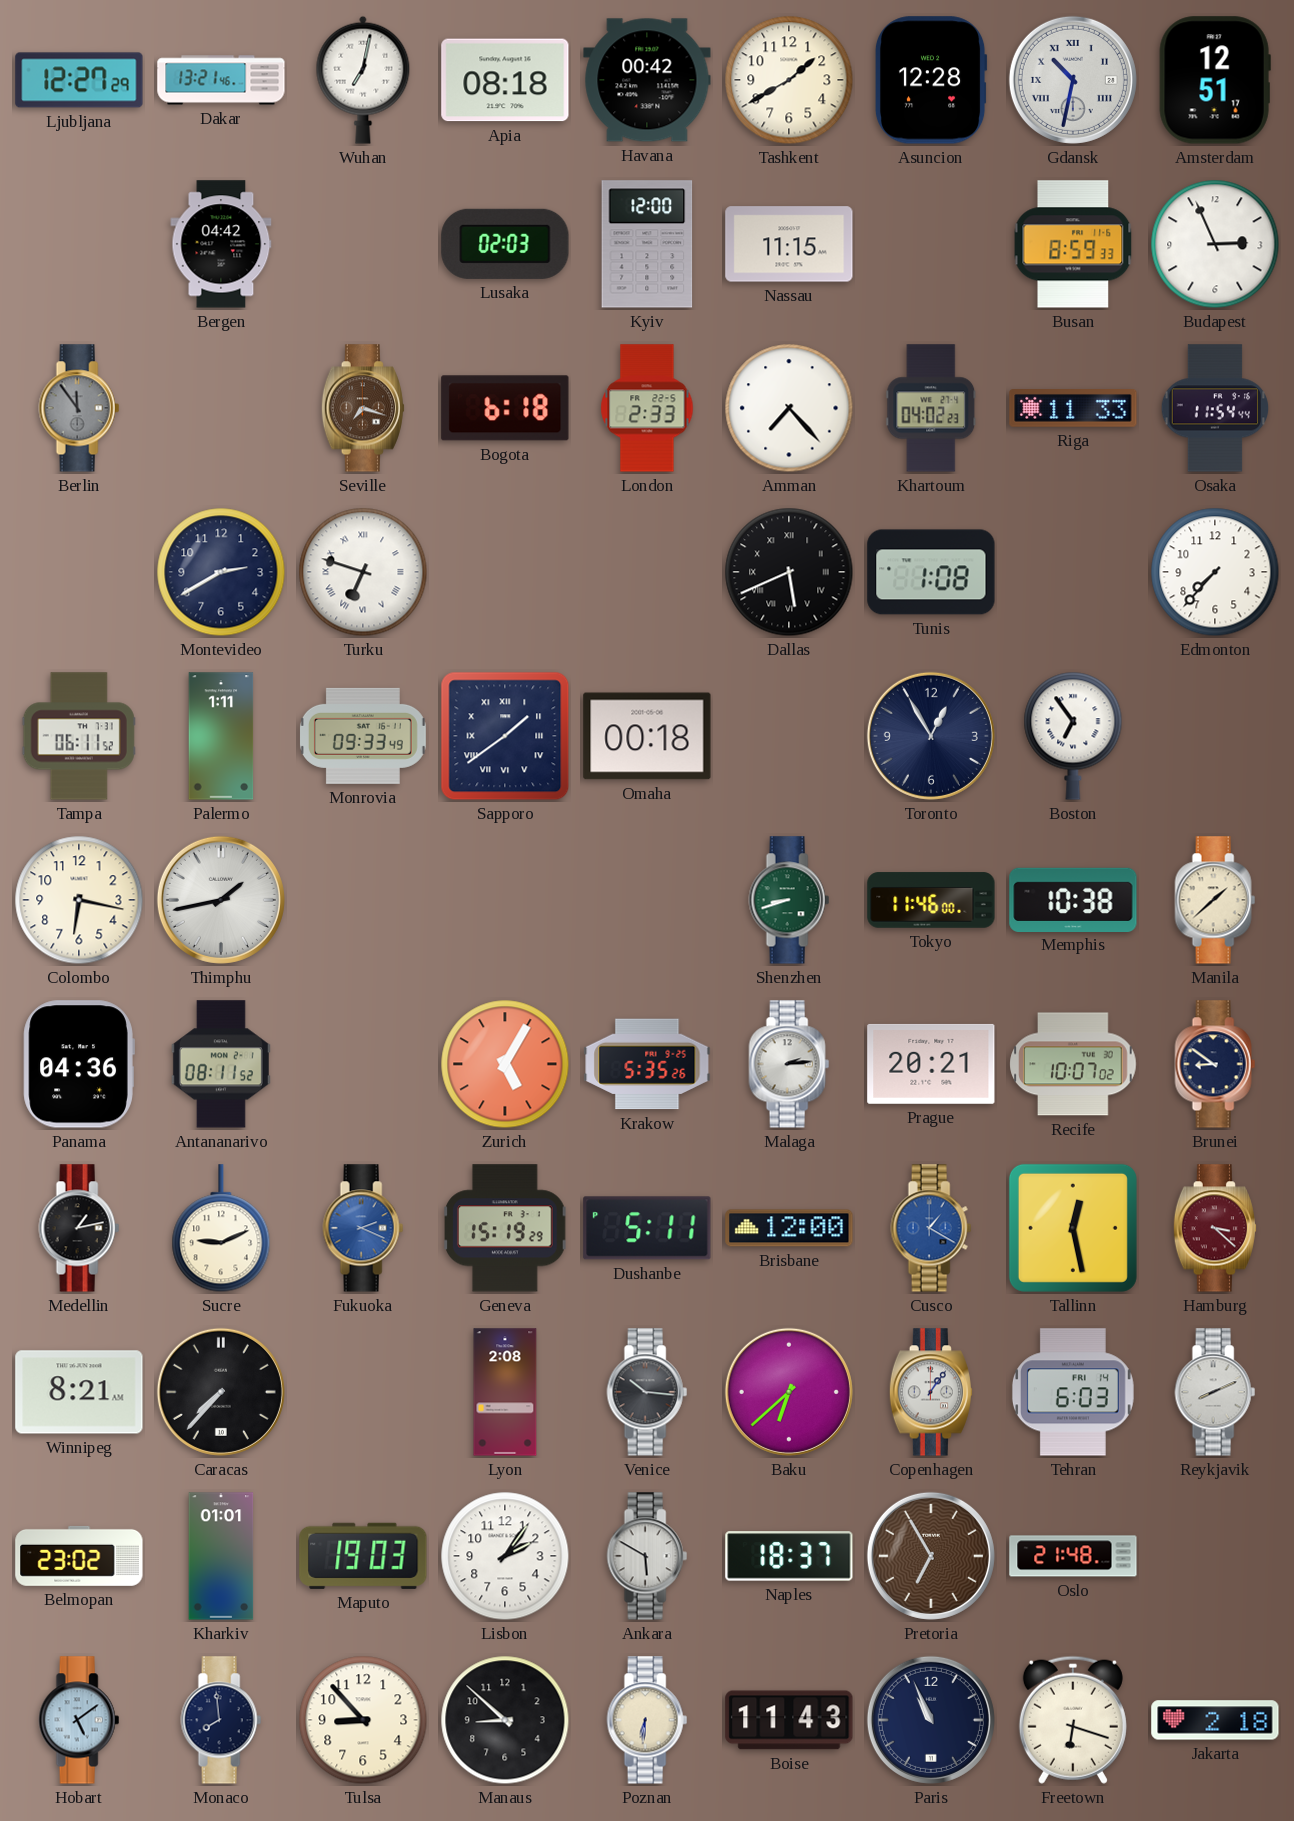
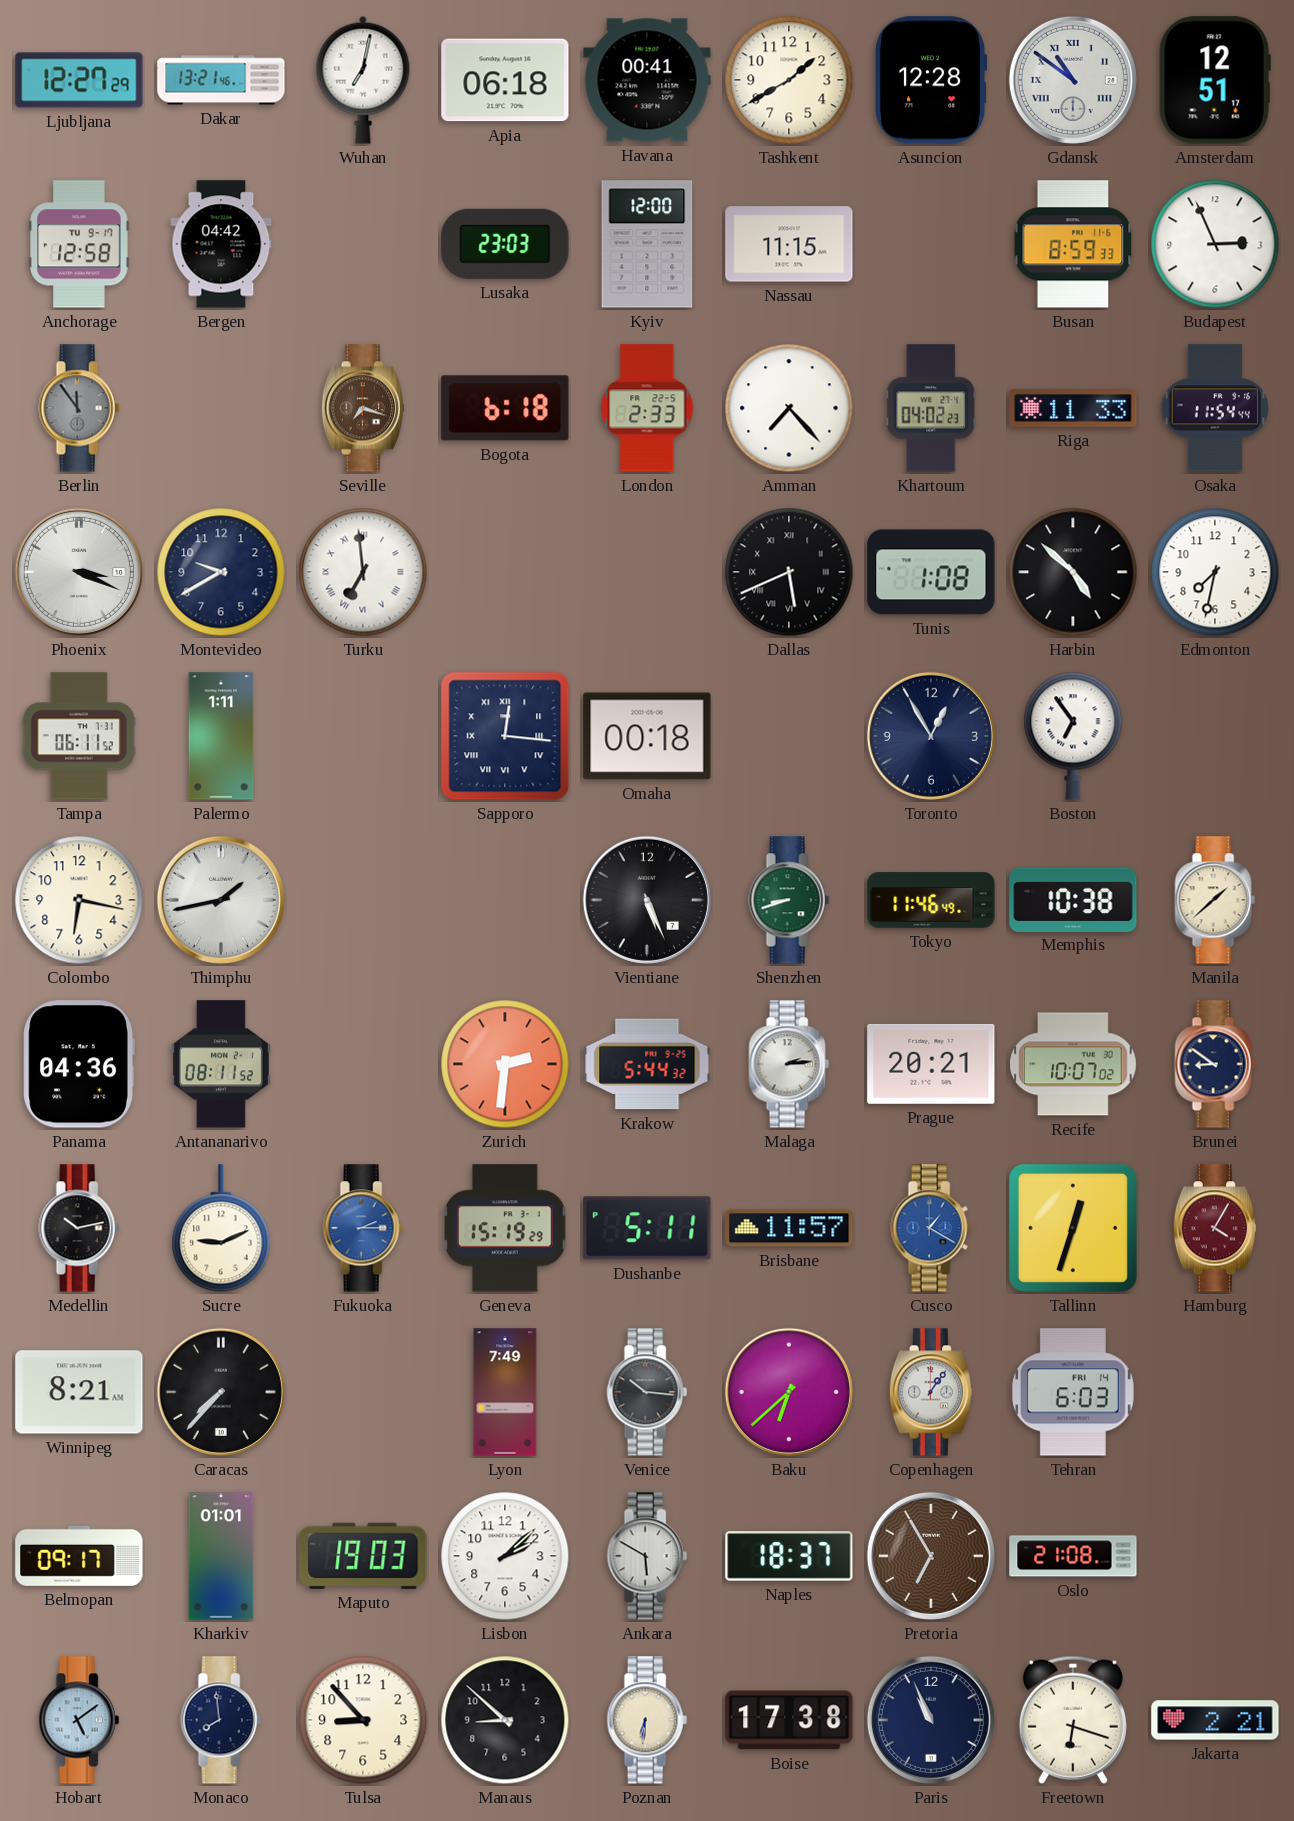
Apia: 08:18 -> 06:18 (505, 80)
Havana: 00:42 -> 00:41 (647, 80)
Gdansk: 10:32 -> 10:51 (1073, 80)
Anchorage: none -> 12:58 (79, 244)
Lusaka: 02:03 -> 23:03 (505, 244)
Phoenix: none -> 3:19 (79, 572)
Montevideo: 2:40 -> 9:40 (221, 572)
Turku: 6:48 -> 6:59 (363, 572)
Harbin: none -> 4:52 (1073, 572)
Edmonton: 7:37 -> 7:32 (1215, 572)
Monrovia: 09:33 -> none (363, 736)
Sapporo: 1:39 -> 12:16 (505, 736)
Vientiane: none -> 5:26 (647, 900)
Tokyo: 11:46:00 -> 11:46:49 (931, 900)
Zurich: 5:05 -> 2:31 (505, 1064)
Krakow: 5:35 -> 5:44 (647, 1064)
Medellin: 1:13 -> 10:13 (79, 1228)
Fukuoka: 2:19 -> 2:15 (363, 1228)
Brisbane: 12:00 -> 11:57 (789, 1228)
Tallinn: 12:28 -> 12:33 (1073, 1228)
Hamburg: 3:22 -> 4:05 (1215, 1228)
Lyon: 2:08 -> 7:49 (505, 1392)
Reykjavik: 8:11 -> none (1215, 1392)
Belmopan: 23:02 -> 09:17 (79, 1556)
Lisbon: 2:06 -> 2:08 (505, 1556)
Oslo: 21:48 -> 21:08 (1073, 1556)
Boise: 11:43 -> 17:38 (789, 1720)
Jakarta: 2:18 -> 2:21 (1215, 1720)
